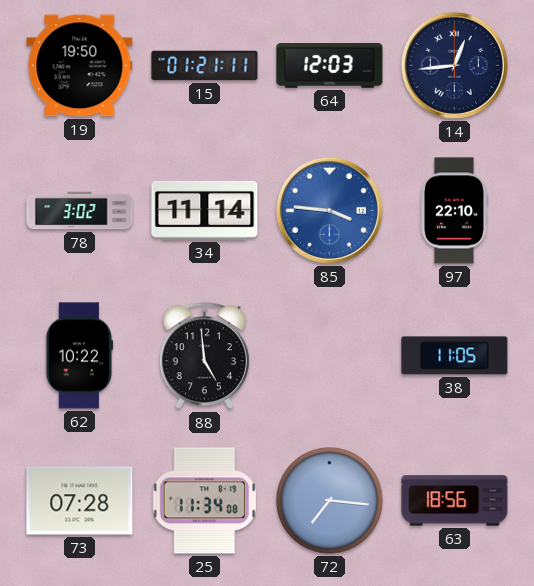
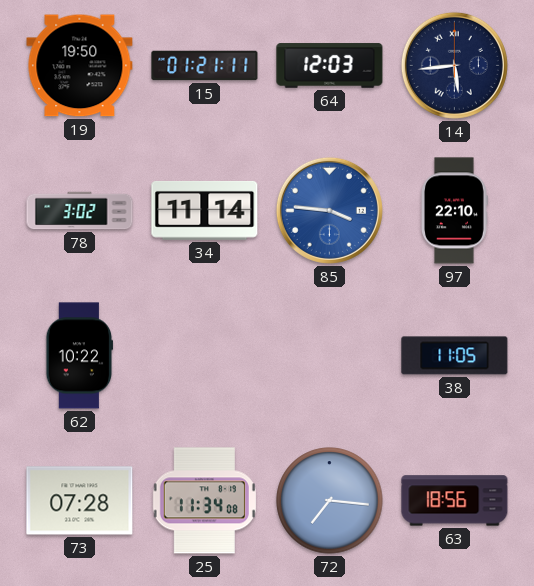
14: 12:44 -> 5:44 (454, 65)
88: 4:59 -> none (204, 356)
